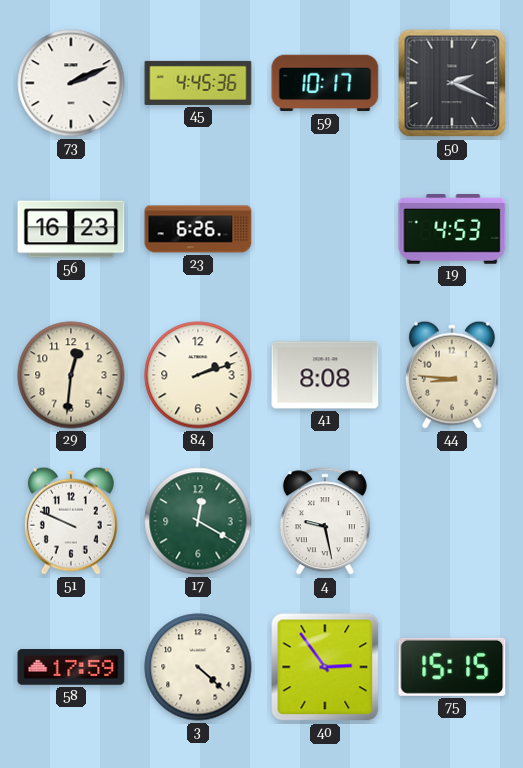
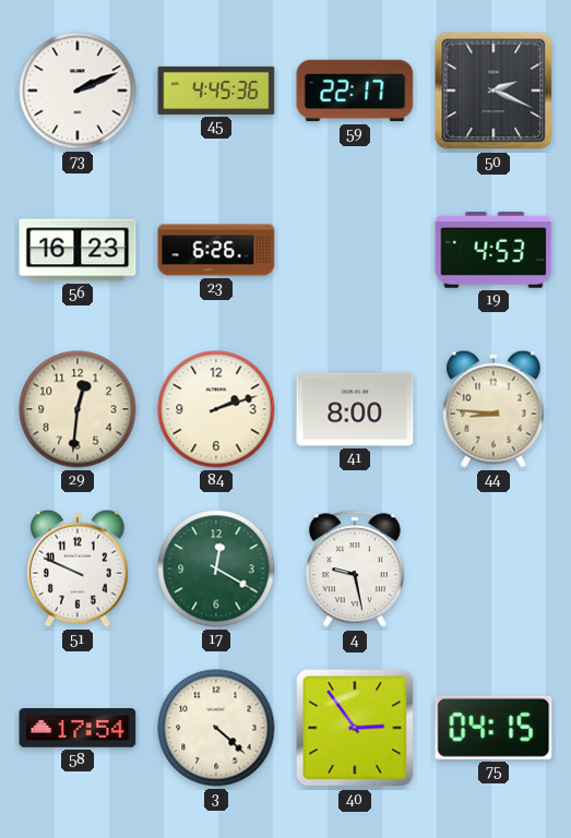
59: 10:17 -> 22:17 (355, 91)
41: 8:08 -> 8:00 (355, 409)
58: 17:59 -> 17:54 (78, 728)
75: 15:15 -> 04:15 (493, 728)
